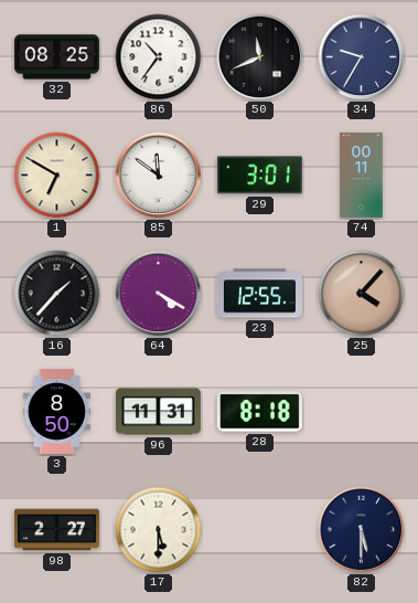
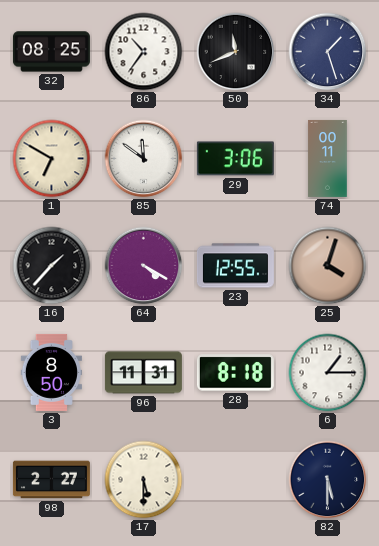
34: 9:35 -> 1:27 (328, 52)
29: 3:01 -> 3:06 (235, 159)
25: 4:07 -> 4:03 (328, 266)
6: none -> 1:15 (328, 373)
